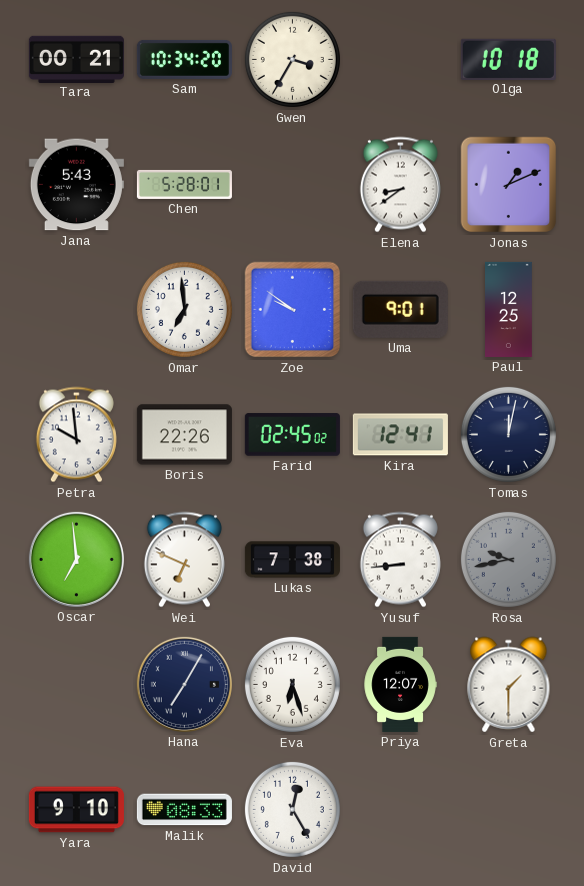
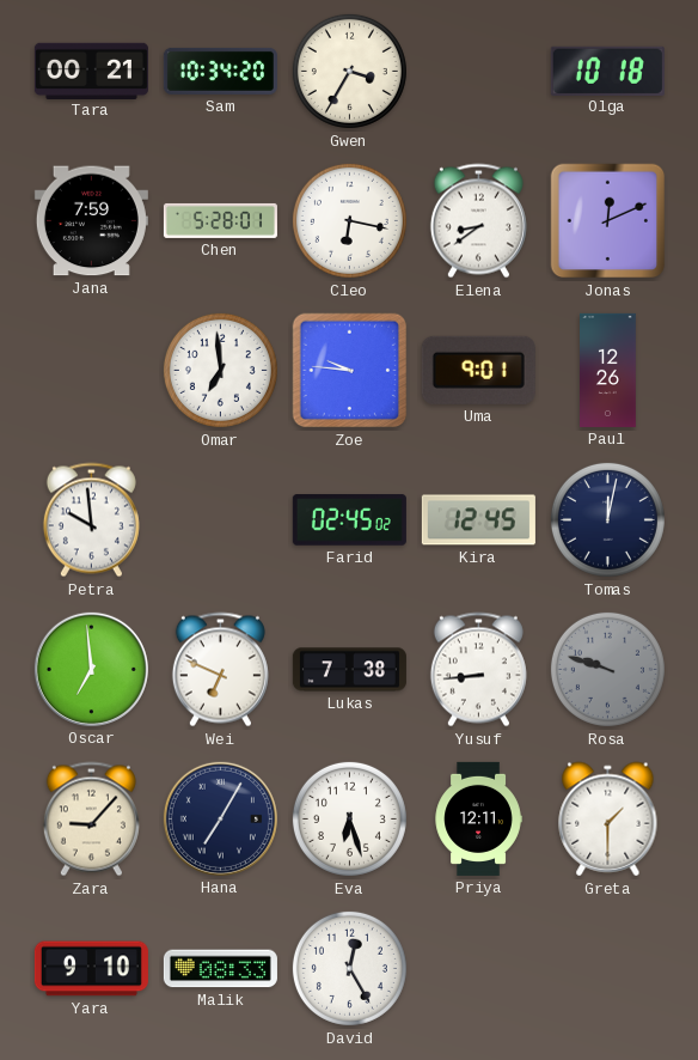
Jana: 5:43 -> 7:59 (91, 221)
Cleo: none -> 6:17 (349, 220)
Jonas: 1:11 -> 12:11 (608, 221)
Zoe: 9:51 -> 9:46 (350, 371)
Paul: 12:25 -> 12:26 (608, 370)
Boris: 22:26 -> none (184, 435)
Kira: 12:41 -> 12:45 (478, 520)
Rosa: 9:43 -> 9:48 (607, 669)
Zara: none -> 9:07 (91, 820)
Priya: 12:07 -> 12:11 (478, 818)
